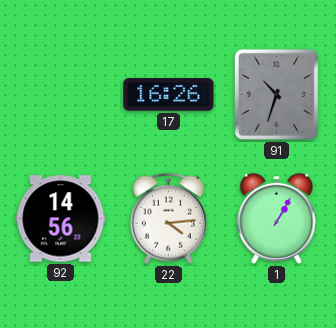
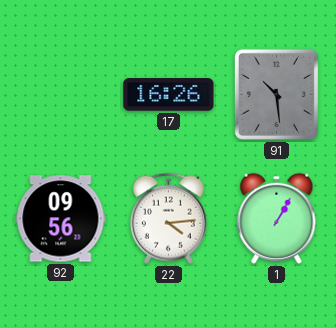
91: 10:33 -> 10:29 (276, 94)
92: 14:56 -> 09:56 (61, 219)
